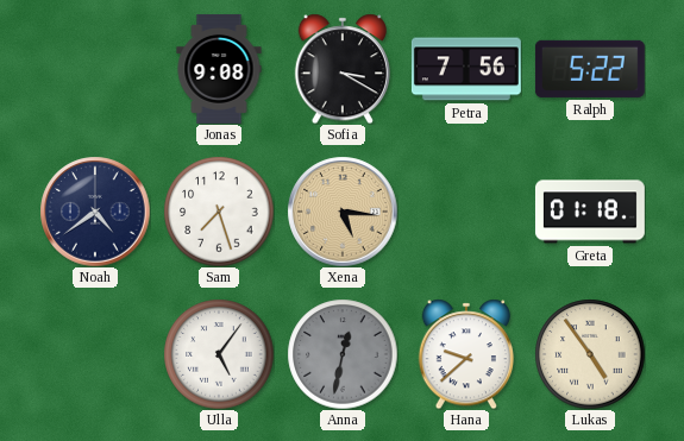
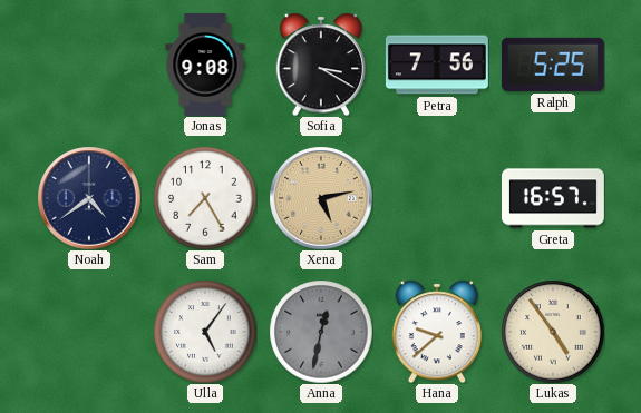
Ralph: 5:22 -> 5:25 (553, 65)
Sam: 7:27 -> 7:25 (205, 198)
Xena: 5:16 -> 5:13 (321, 198)
Greta: 01:18 -> 16:57 (553, 198)
